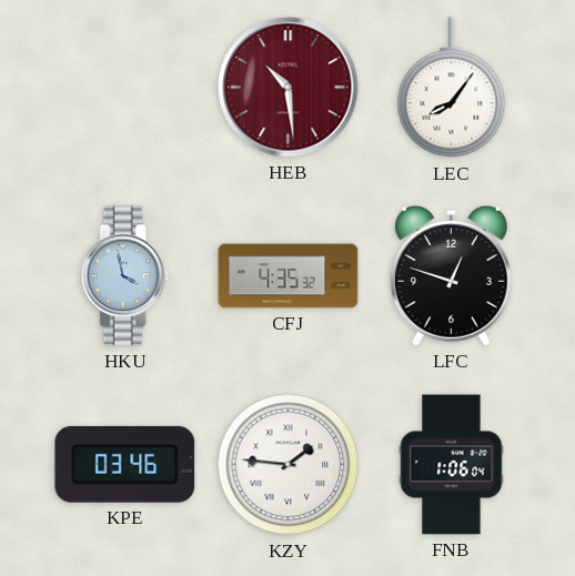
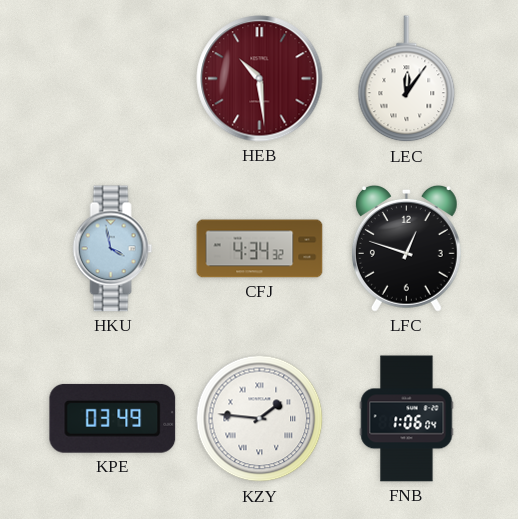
LEC: 8:06 -> 12:06 (407, 79)
CFJ: 4:35 -> 4:34 (260, 249)
KPE: 03:46 -> 03:49 (113, 418)
